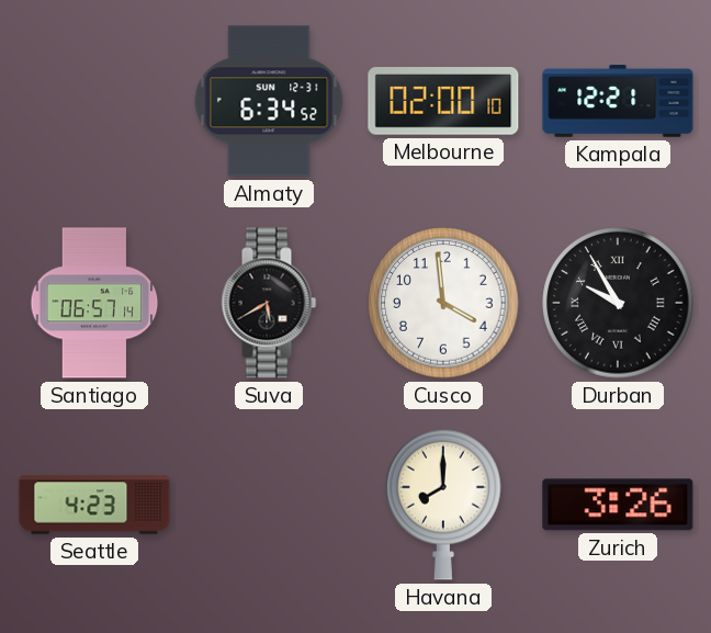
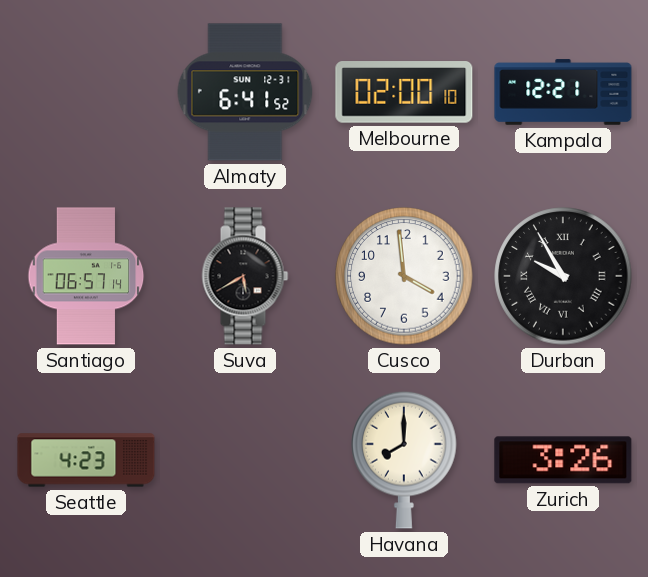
Almaty: 6:34 -> 6:41 (245, 92)
